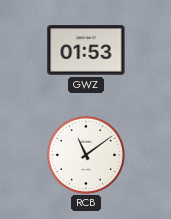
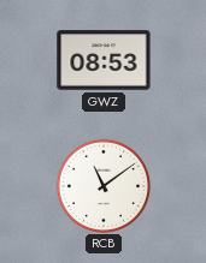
GWZ: 01:53 -> 08:53 (104, 60)
